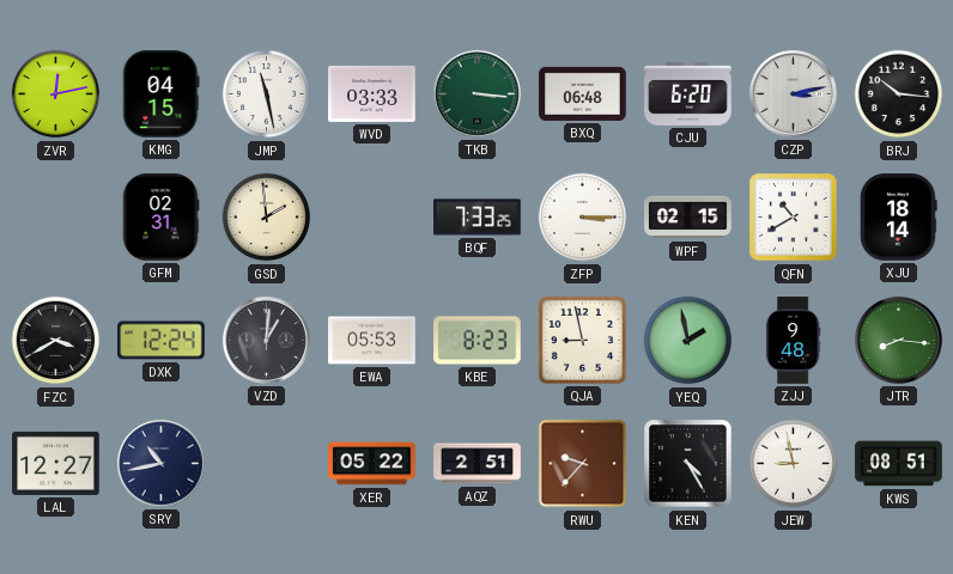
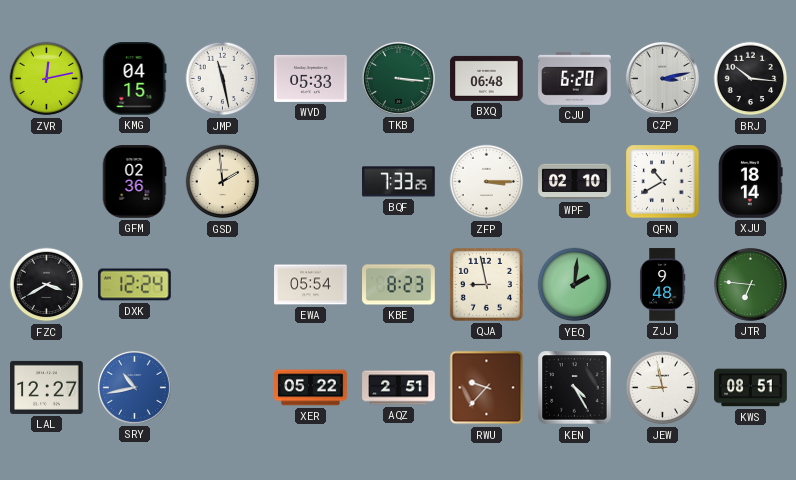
WVD: 03:33 -> 05:33 (311, 78)
GFM: 02:31 -> 02:36 (134, 182)
WPF: 02:15 -> 02:10 (575, 182)
VZD: 1:01 -> none (266, 340)
EWA: 05:53 -> 05:54 (311, 285)
YEQ: 1:58 -> 2:01 (575, 285)
JTR: 8:16 -> 6:46 (750, 284)
SRY dial: navy -> blue (134, 387)
